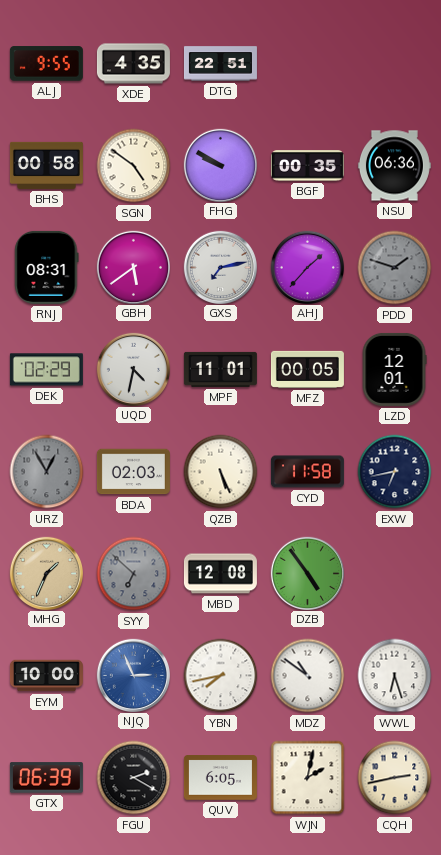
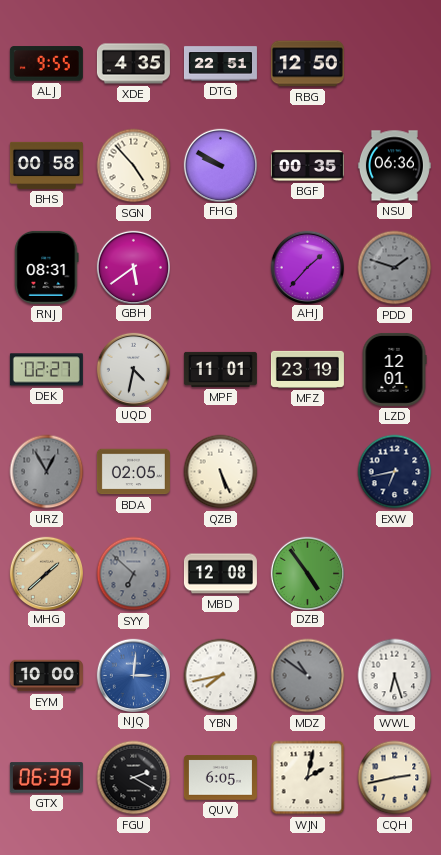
RBG: none -> 12:50 (307, 64)
SGN: 4:51 -> 4:53 (134, 166)
GXS: 7:13 -> none (220, 267)
DEK: 02:29 -> 02:27 (46, 370)
MFZ: 00:05 -> 23:19 (307, 369)
BDA: 02:03 -> 02:05 (133, 472)
CYD: 11:58 -> none (307, 472)
MHG: 1:34 -> 1:38 (46, 573)
NJQ: 2:56 -> 3:01 (133, 675)
MDZ dial: white -> grey (308, 676)
